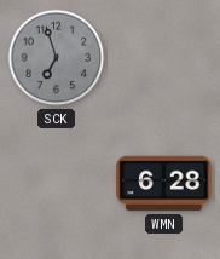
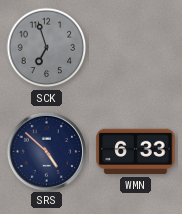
SRS: none -> 4:52 (46, 151)
WMN: 6:28 -> 6:33 (136, 152)
